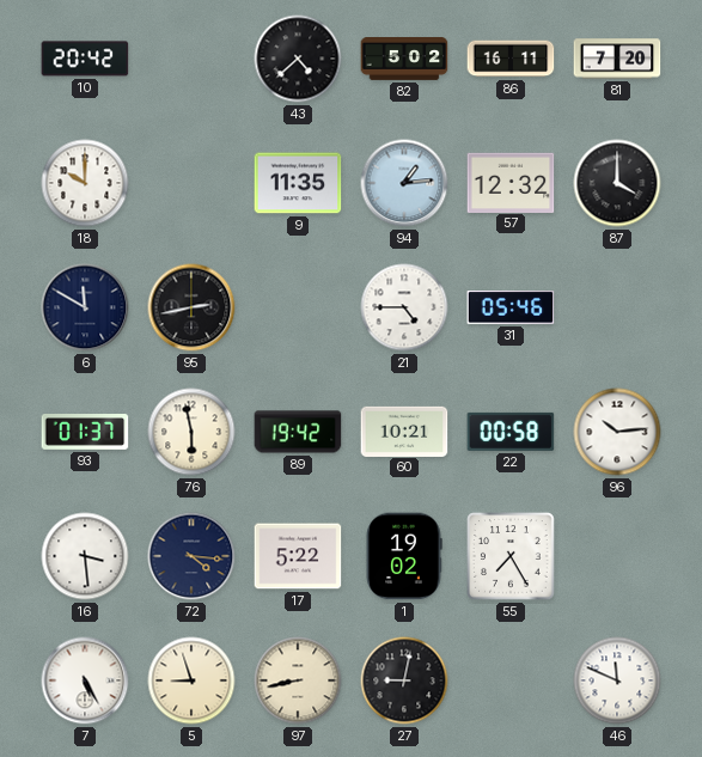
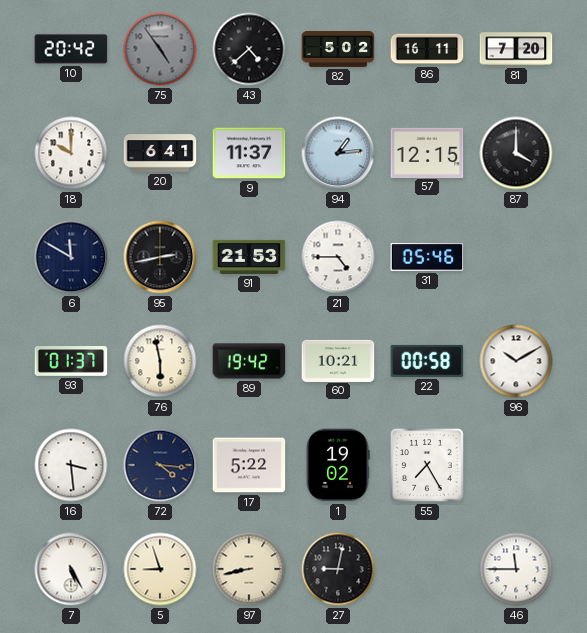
75: none -> 4:54 (160, 49)
20: none -> 6:41 (160, 153)
9: 11:35 -> 11:37 (249, 153)
57: 12:32 -> 12:15 (427, 152)
91: none -> 21:53 (249, 257)
96: 10:14 -> 10:10 (516, 361)
46: 11:49 -> 11:45 (516, 569)
